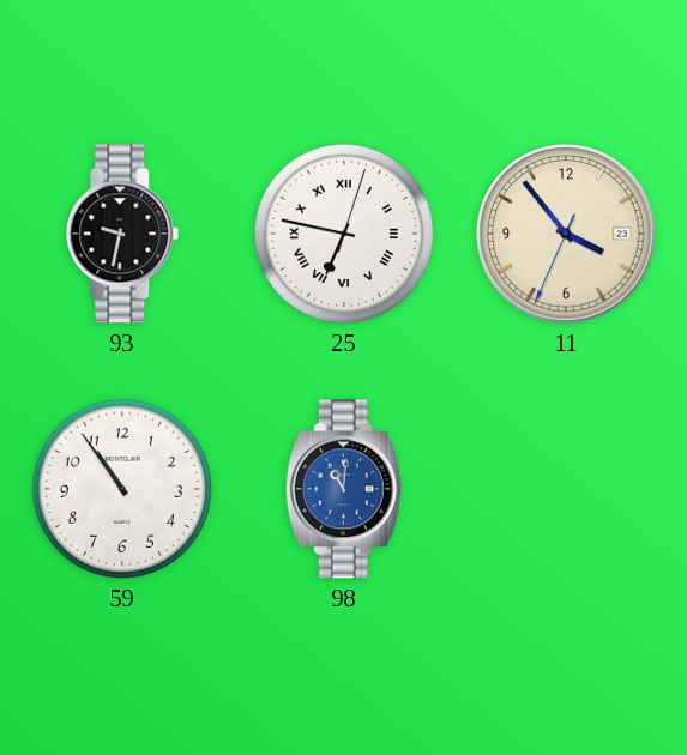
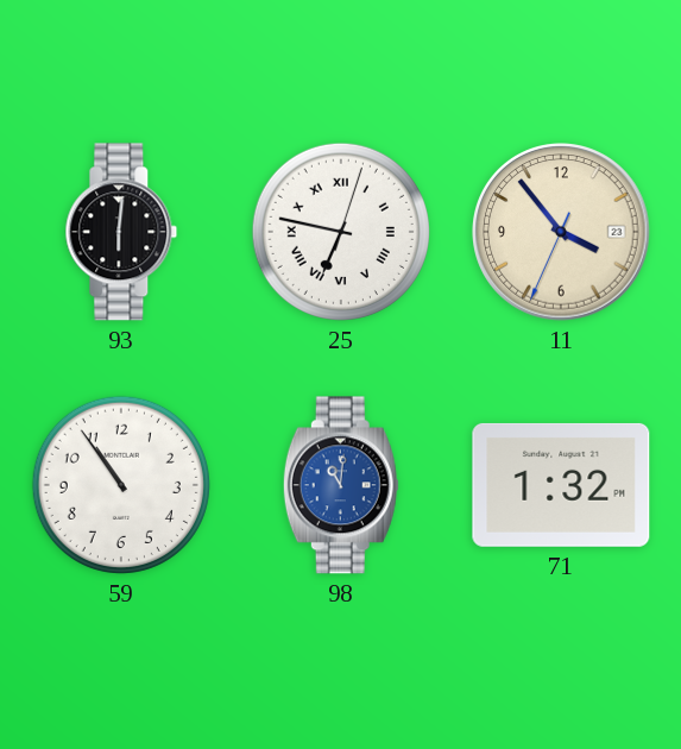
93: 9:32 -> 6:01 (121, 232)
71: none -> 1:32 (561, 485)
